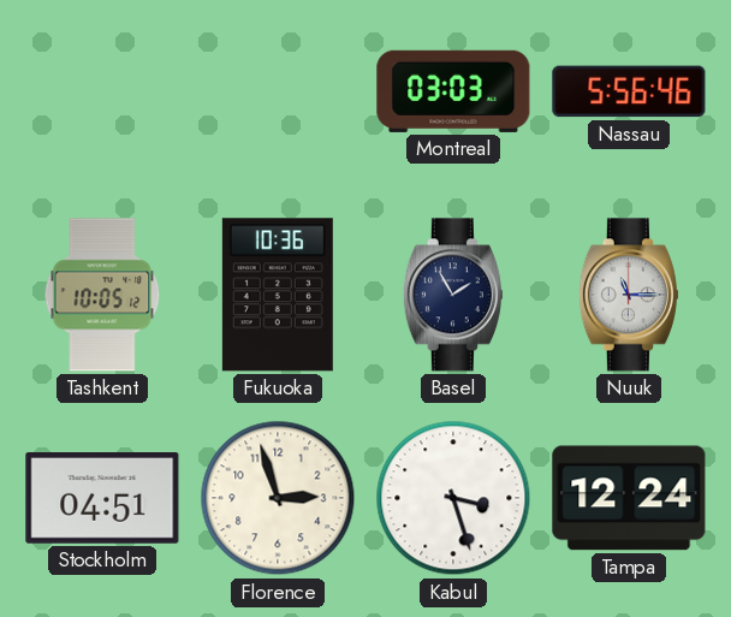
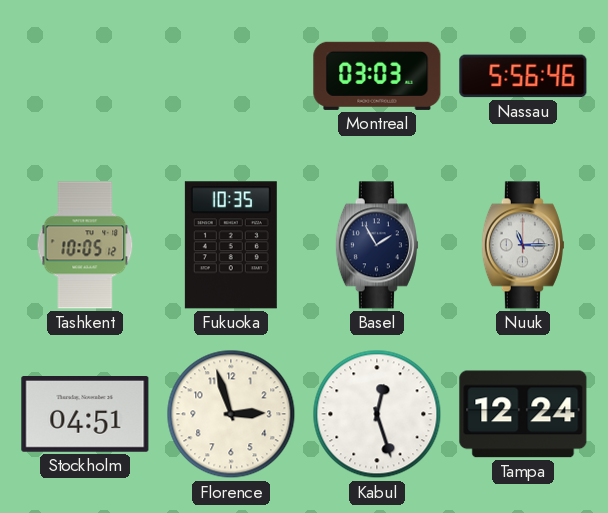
Fukuoka: 10:36 -> 10:35 (231, 245)
Kabul: 3:27 -> 12:27 (377, 414)
